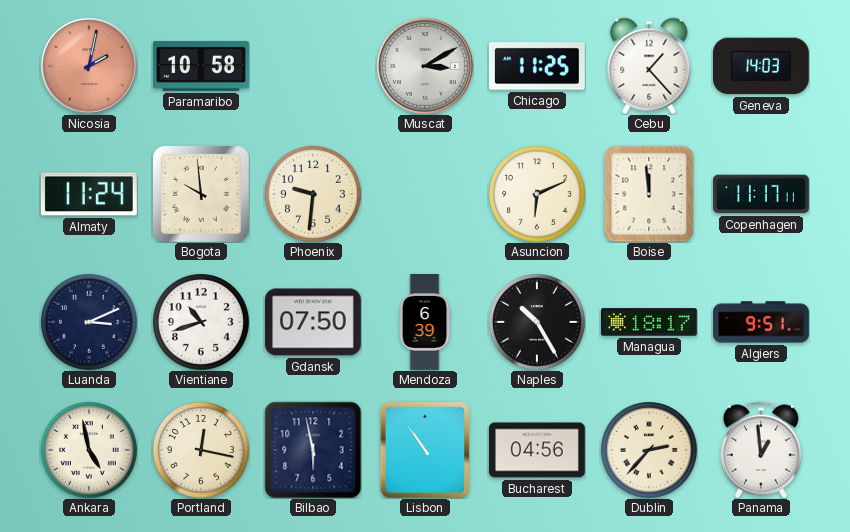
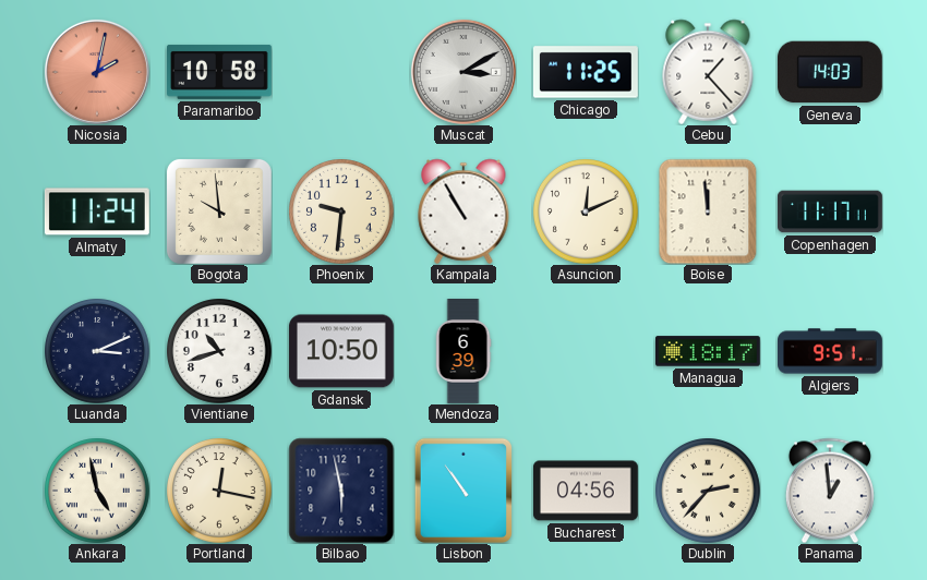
Kampala: none -> 10:55 (463, 212)
Asuncion: 6:11 -> 12:11 (586, 212)
Gdansk: 07:50 -> 10:50 (341, 351)
Naples: 10:25 -> none (537, 322)
